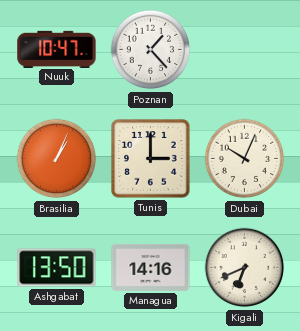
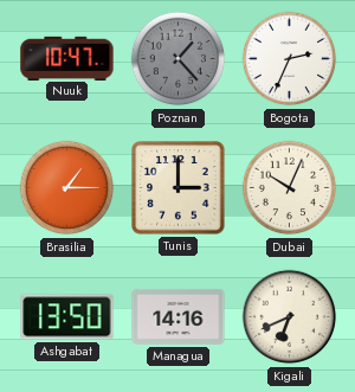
Poznan dial: white -> grey (179, 59)
Bogota: none -> 2:34 (290, 59)
Brasilia: 1:04 -> 1:15 (67, 188)
